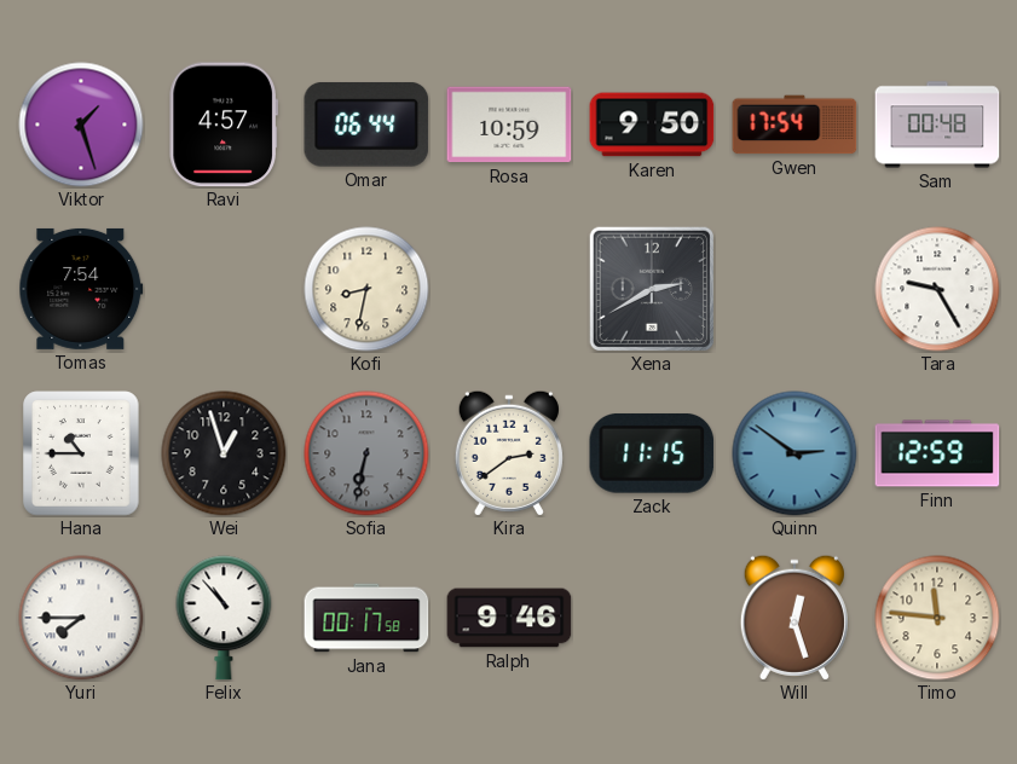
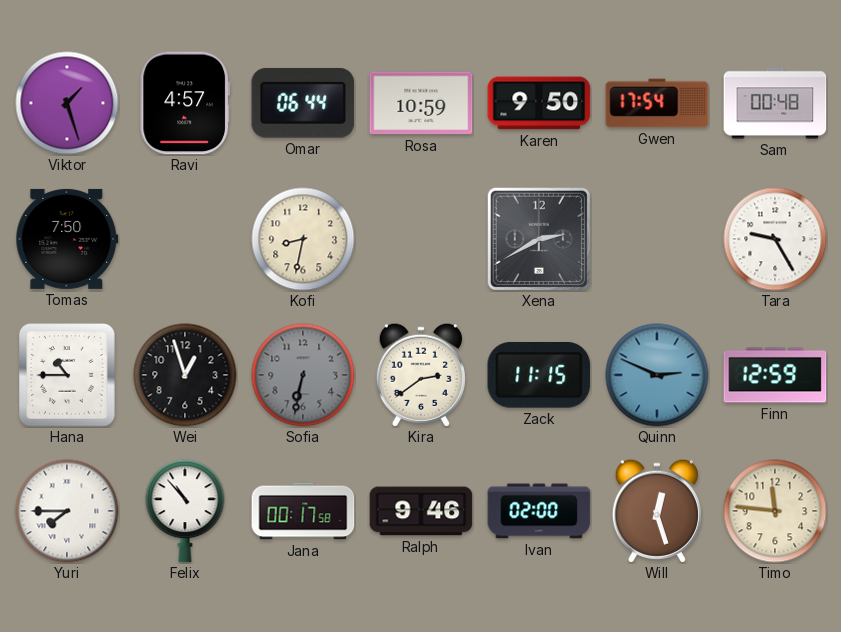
Tomas: 7:54 -> 7:50 (67, 239)
Quinn: 2:51 -> 2:49 (657, 375)
Ivan: none -> 02:00 (539, 511)
